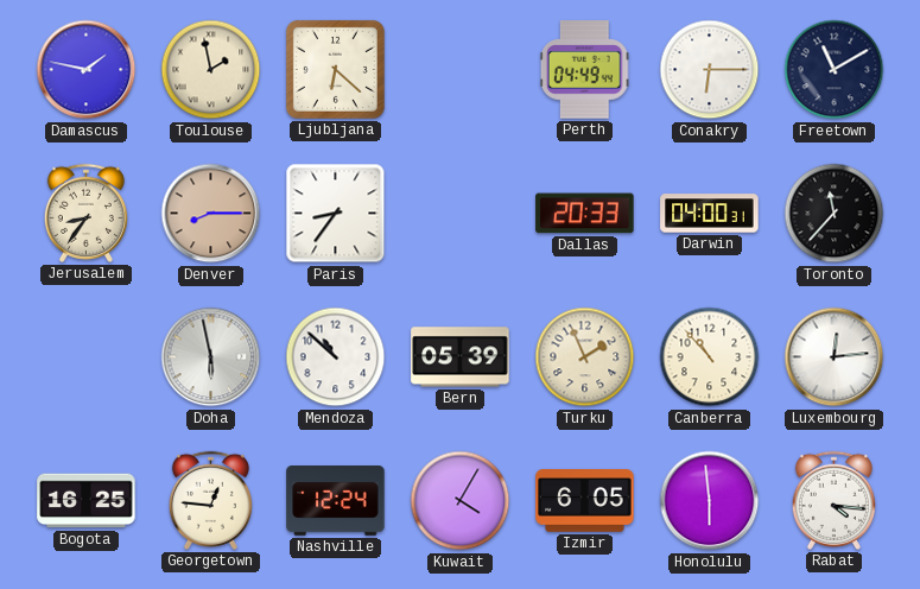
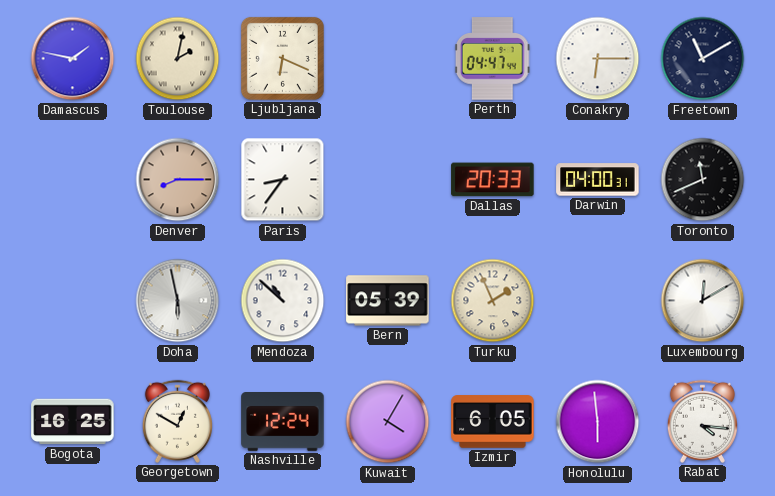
Toulouse: 1:58 -> 2:02 (178, 59)
Ljubljana: 6:22 -> 6:19 (282, 58)
Perth: 04:49 -> 04:47 (492, 59)
Jerusalem: 8:36 -> none (85, 213)
Toronto: 11:37 -> 11:41 (703, 180)
Canberra: 10:53 -> none (710, 357)
Luxembourg: 12:14 -> 12:10 (703, 301)
Georgetown: 12:46 -> 12:50 (177, 421)
